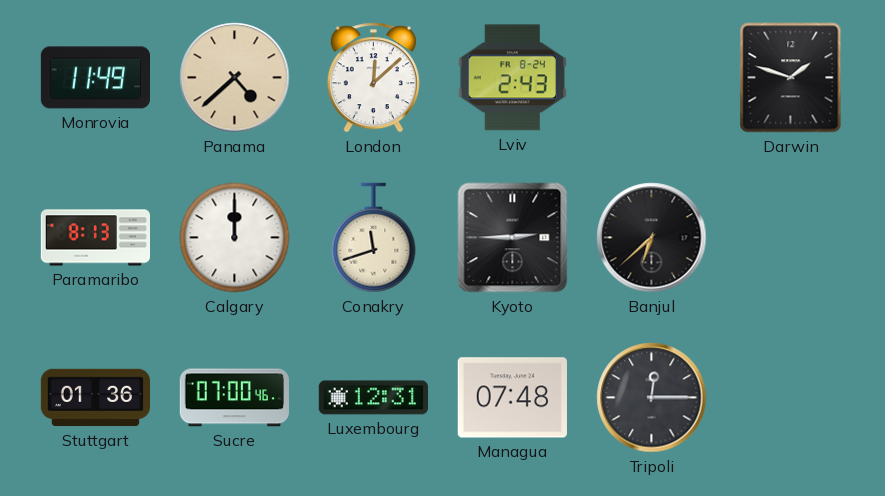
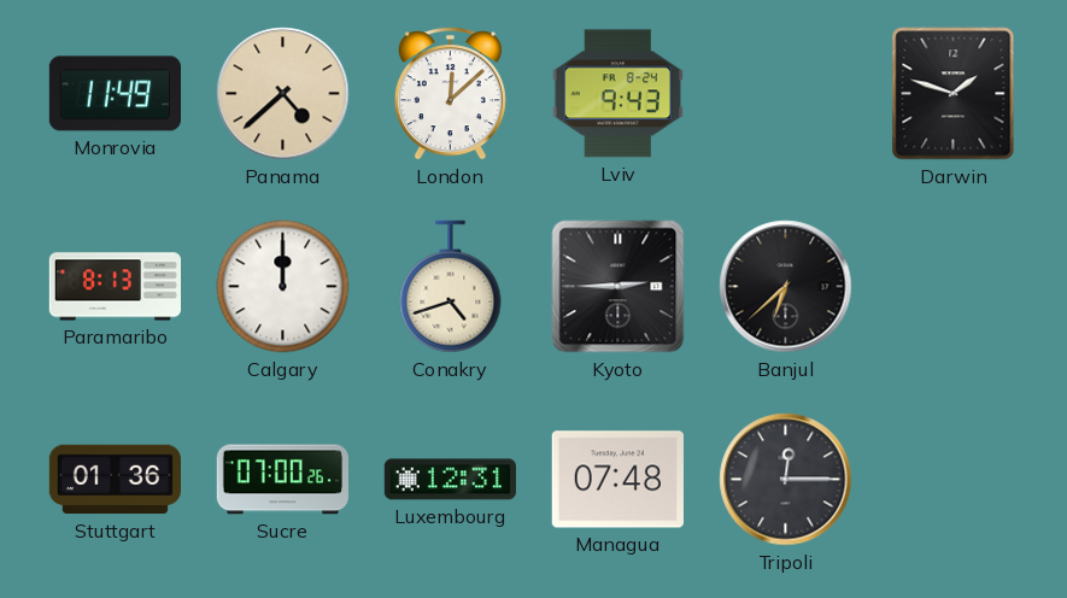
Lviv: 2:43 -> 9:43 (617, 94)
Conakry: 11:42 -> 4:42 (451, 287)
Sucre: 07:00:46 -> 07:00:26 (282, 480)
